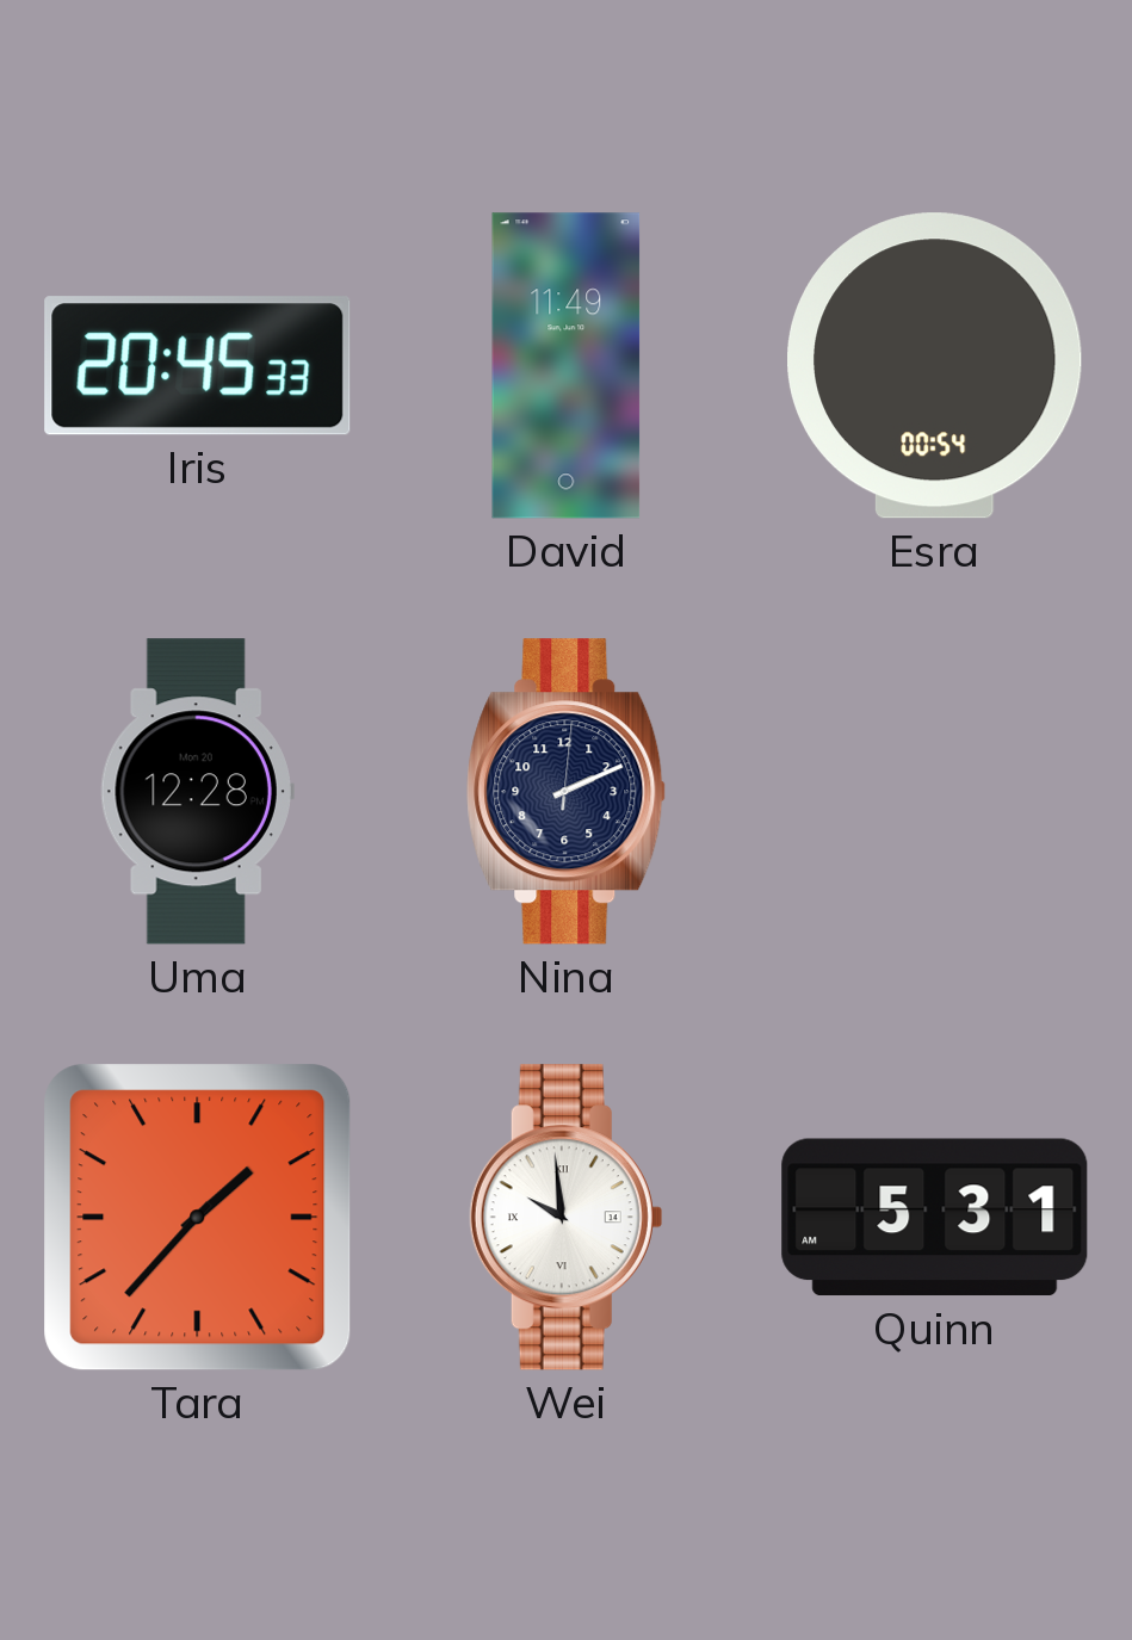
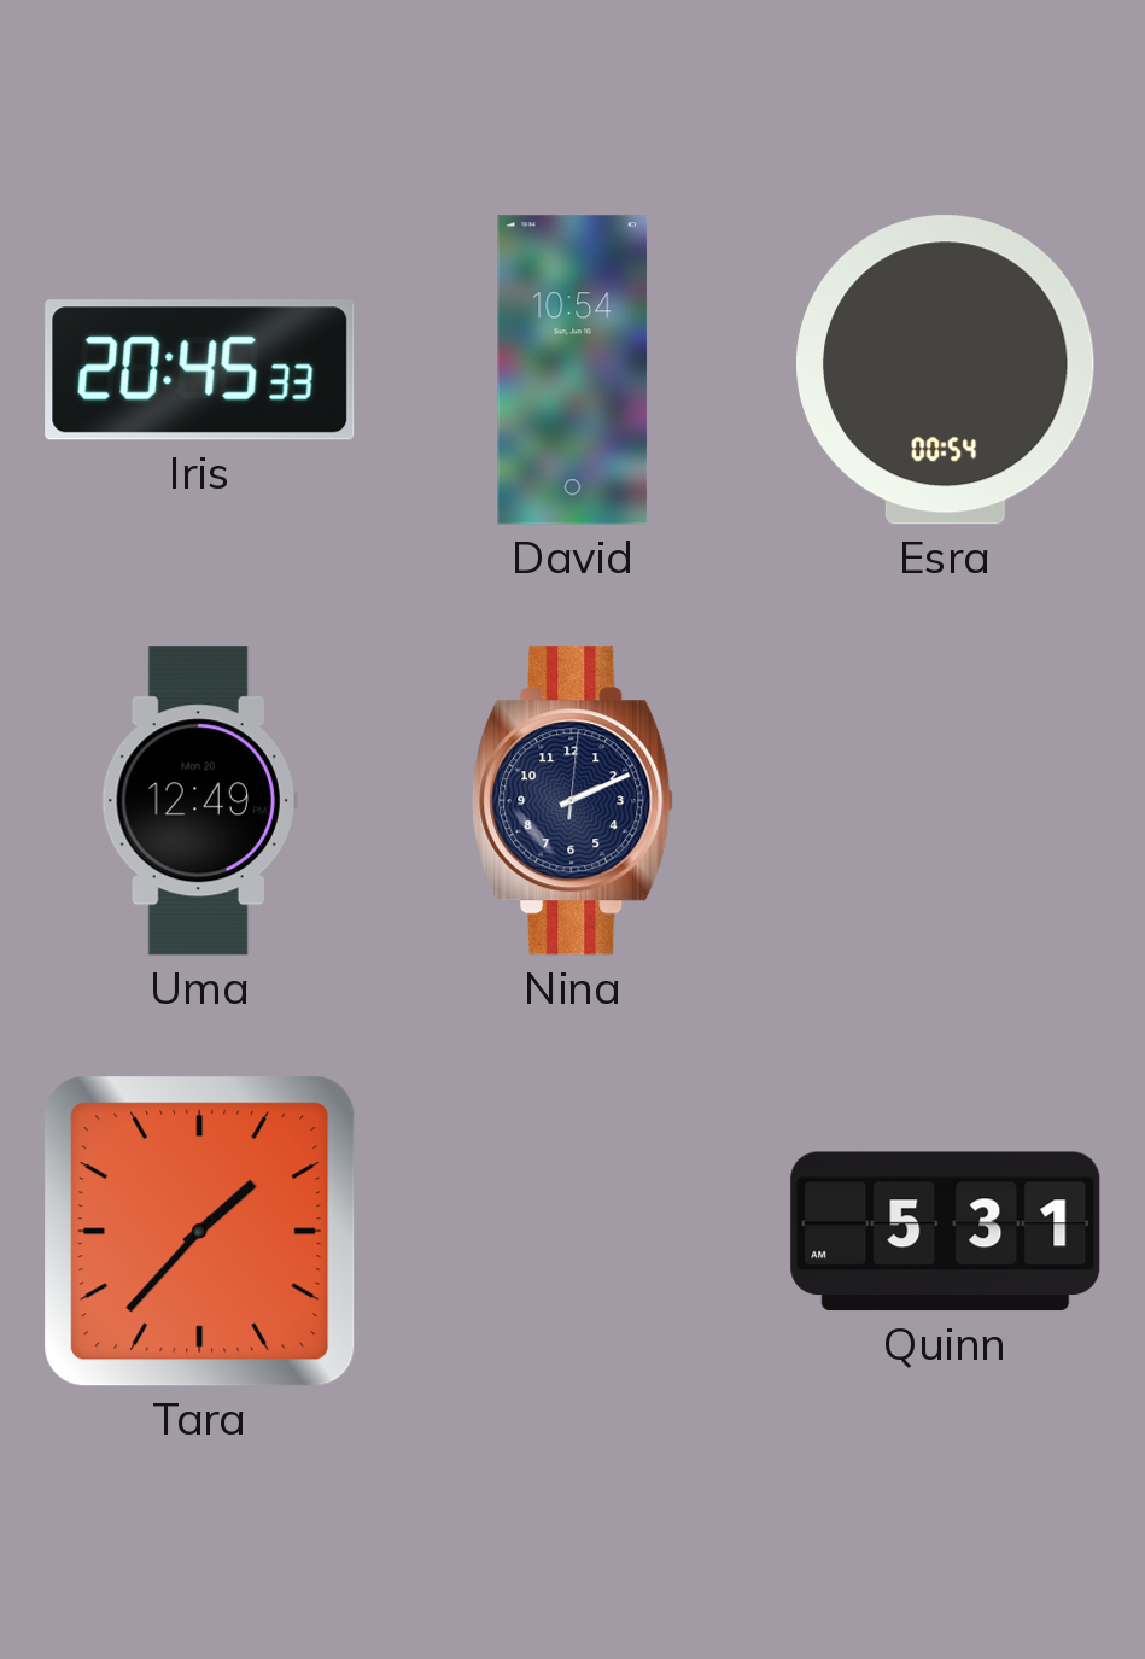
David: 11:49 -> 10:54 (573, 370)
Uma: 12:28 -> 12:49 (199, 801)
Wei: 9:59 -> none (565, 1218)
